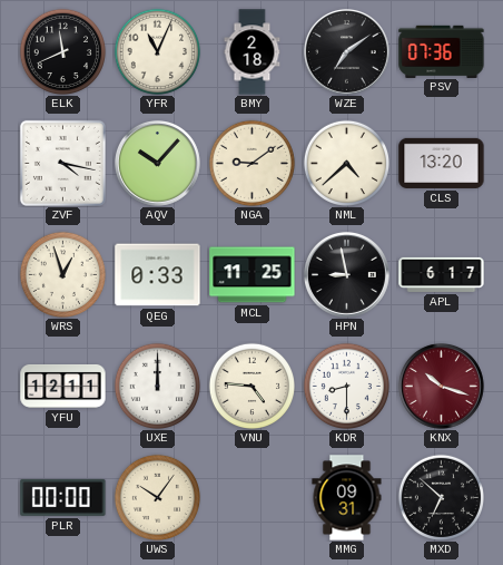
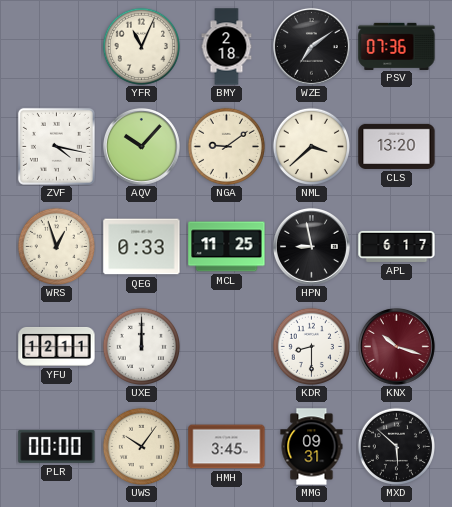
ELK: 11:41 -> none (62, 51)
NML: 4:38 -> 3:38 (311, 146)
VNU: 4:46 -> none (251, 386)
HMH: none -> 3:45 (227, 447)
MXD: 6:52 -> 5:52 (396, 446)
